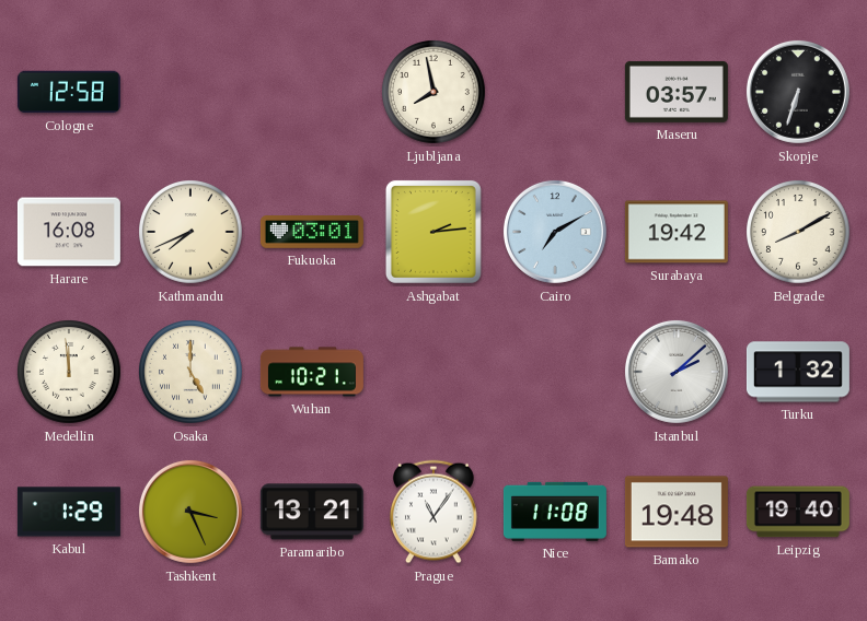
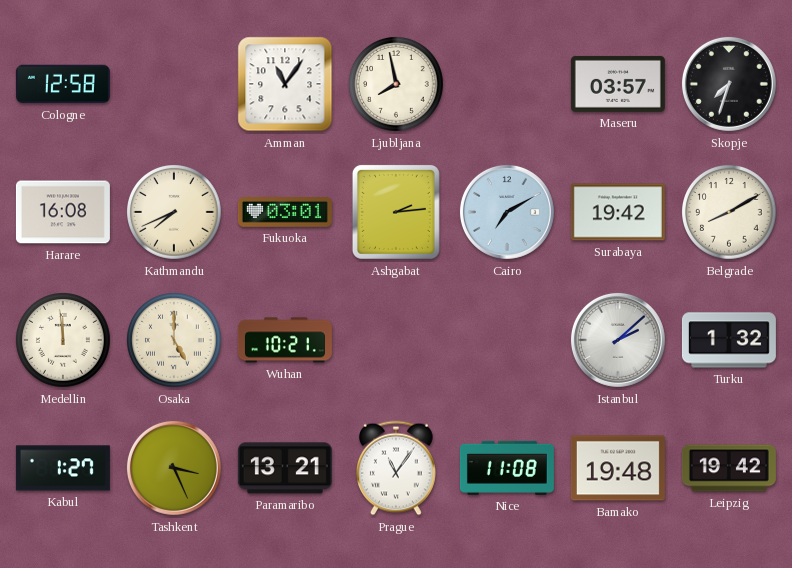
Amman: none -> 11:06 (285, 84)
Skopje: 6:33 -> 7:33 (729, 84)
Kabul: 1:29 -> 1:27 (63, 468)
Leipzig: 19:40 -> 19:42 (729, 468)
